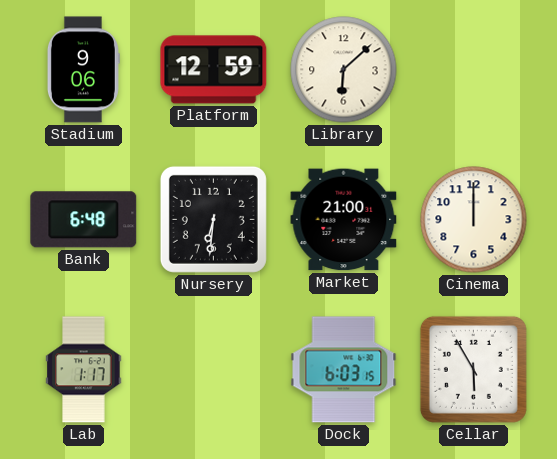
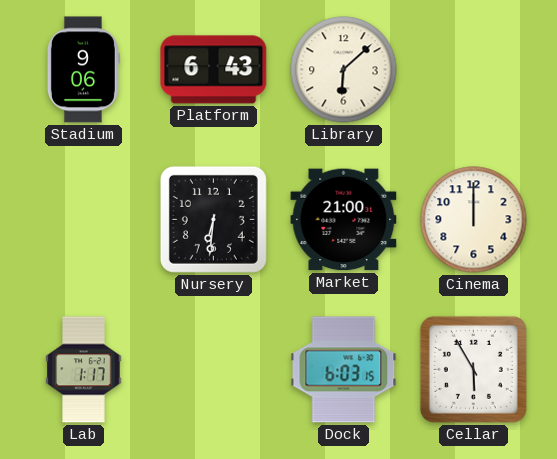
Platform: 12:59 -> 6:43 (214, 70)
Bank: 6:48 -> none (84, 220)
